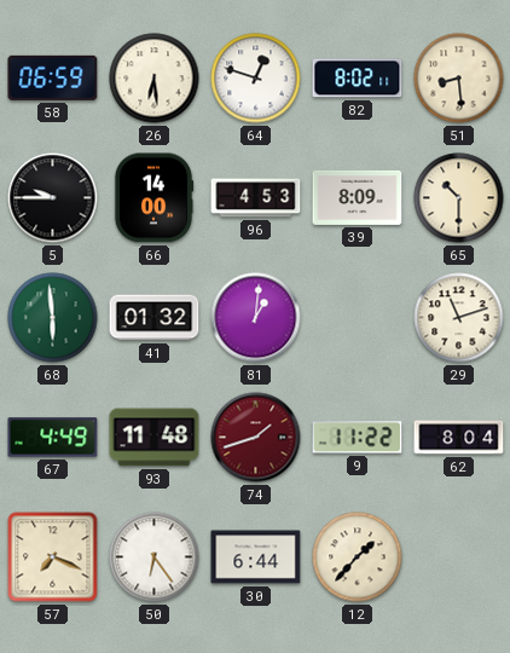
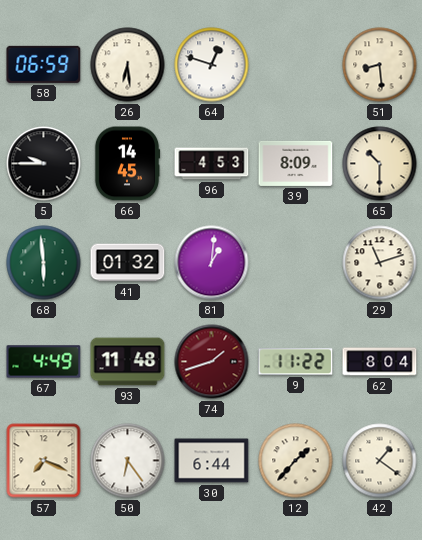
82: 8:02 -> none (358, 79)
66: 14:00 -> 14:45 (127, 164)
42: none -> 1:21 (380, 461)
